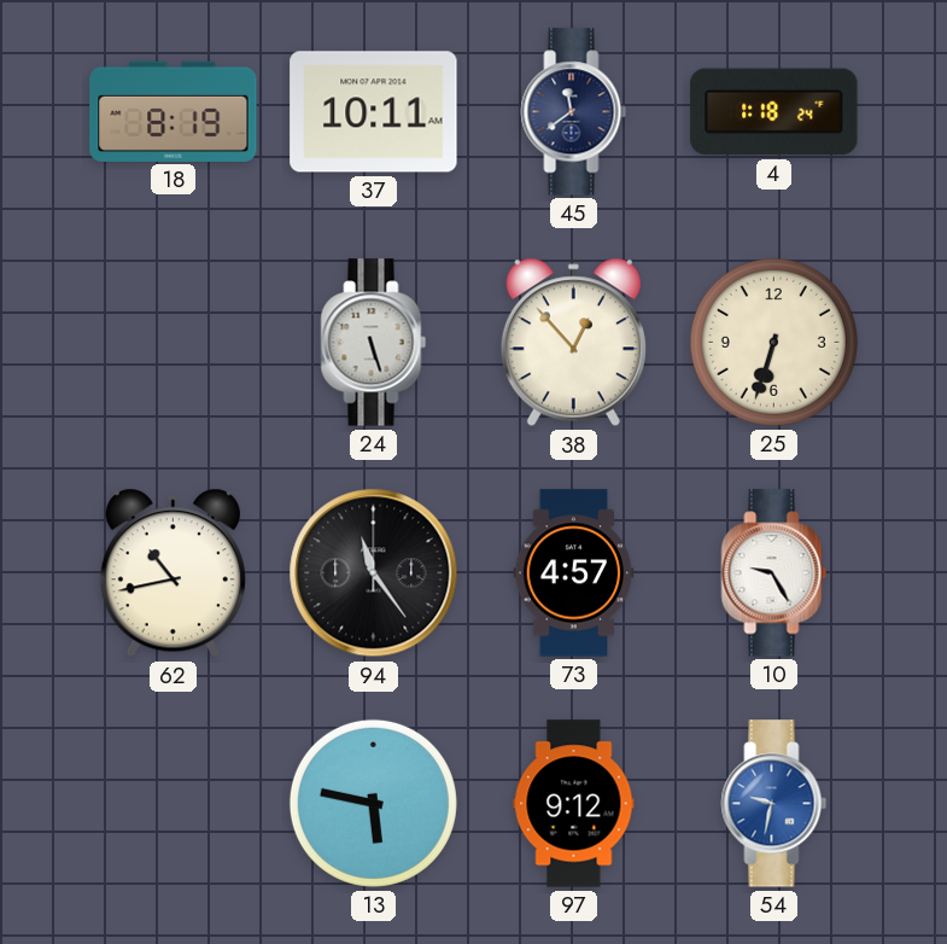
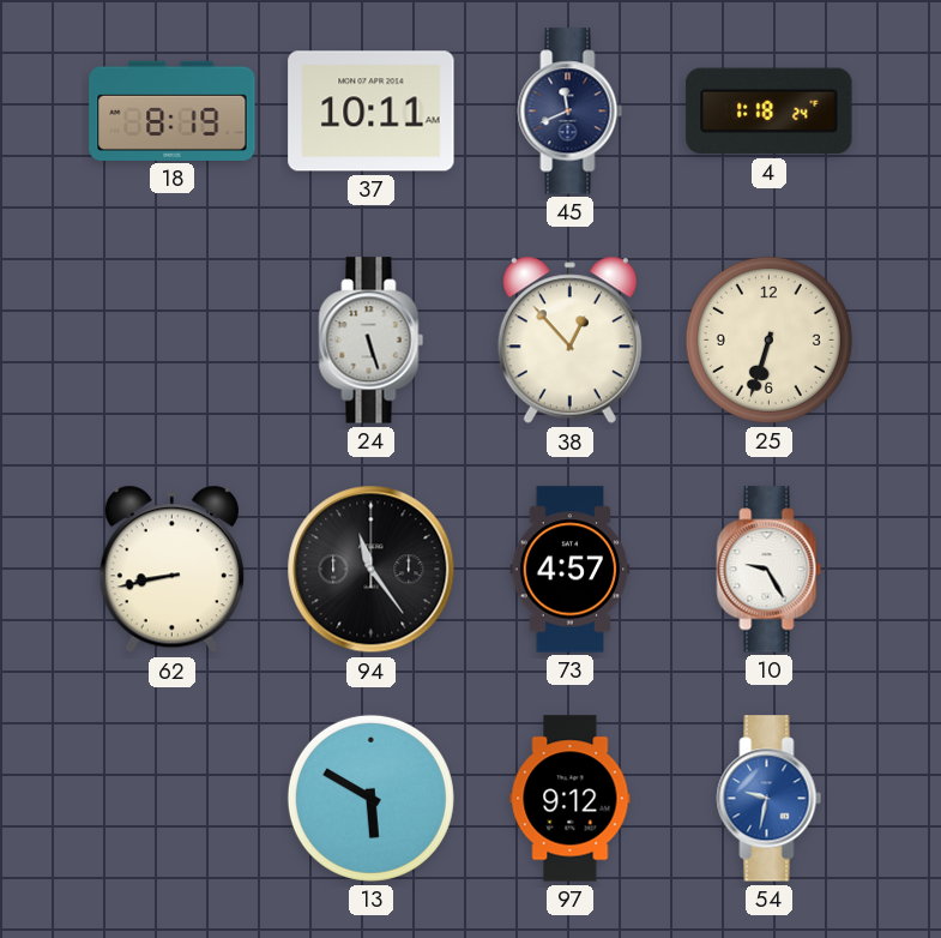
45: 11:39 -> 11:41 (571, 112)
62: 10:43 -> 8:43 (171, 570)
13: 5:47 -> 5:50 (370, 798)
